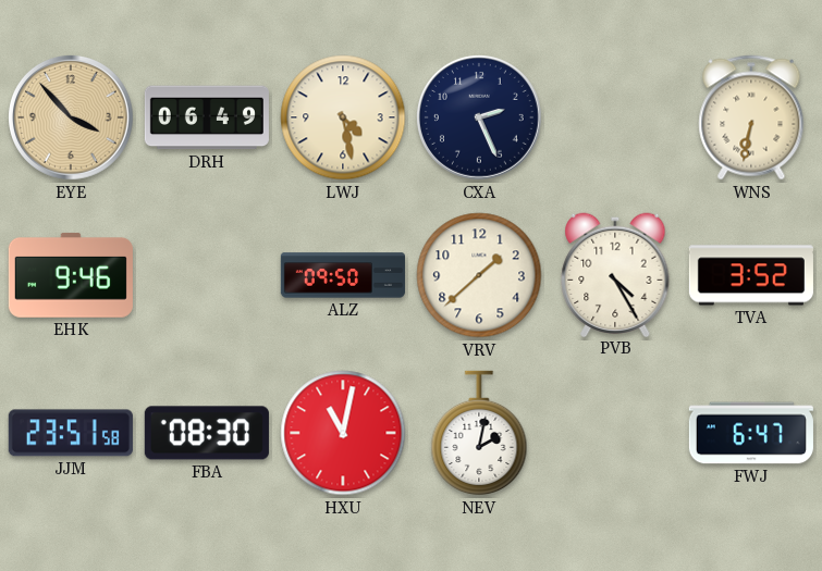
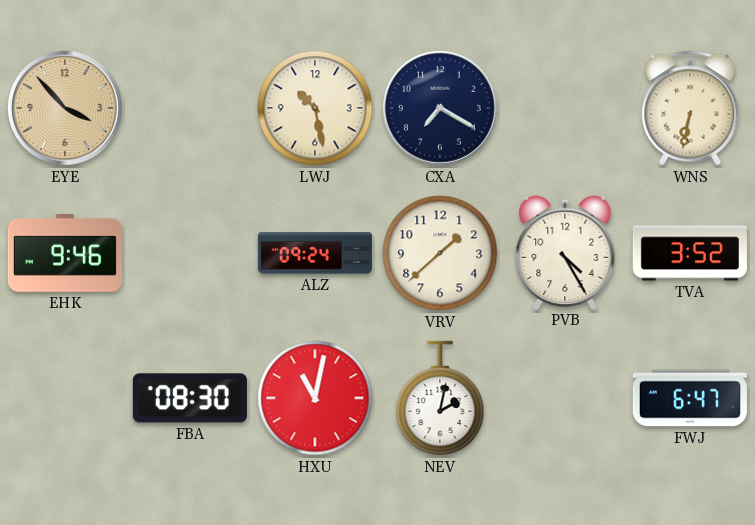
DRH: 06:49 -> none (207, 117)
LWJ: 4:28 -> 10:28 (315, 108)
CXA: 2:26 -> 7:20 (440, 108)
ALZ: 09:50 -> 09:24 (315, 253)
JJM: 23:51 -> none (71, 433)
